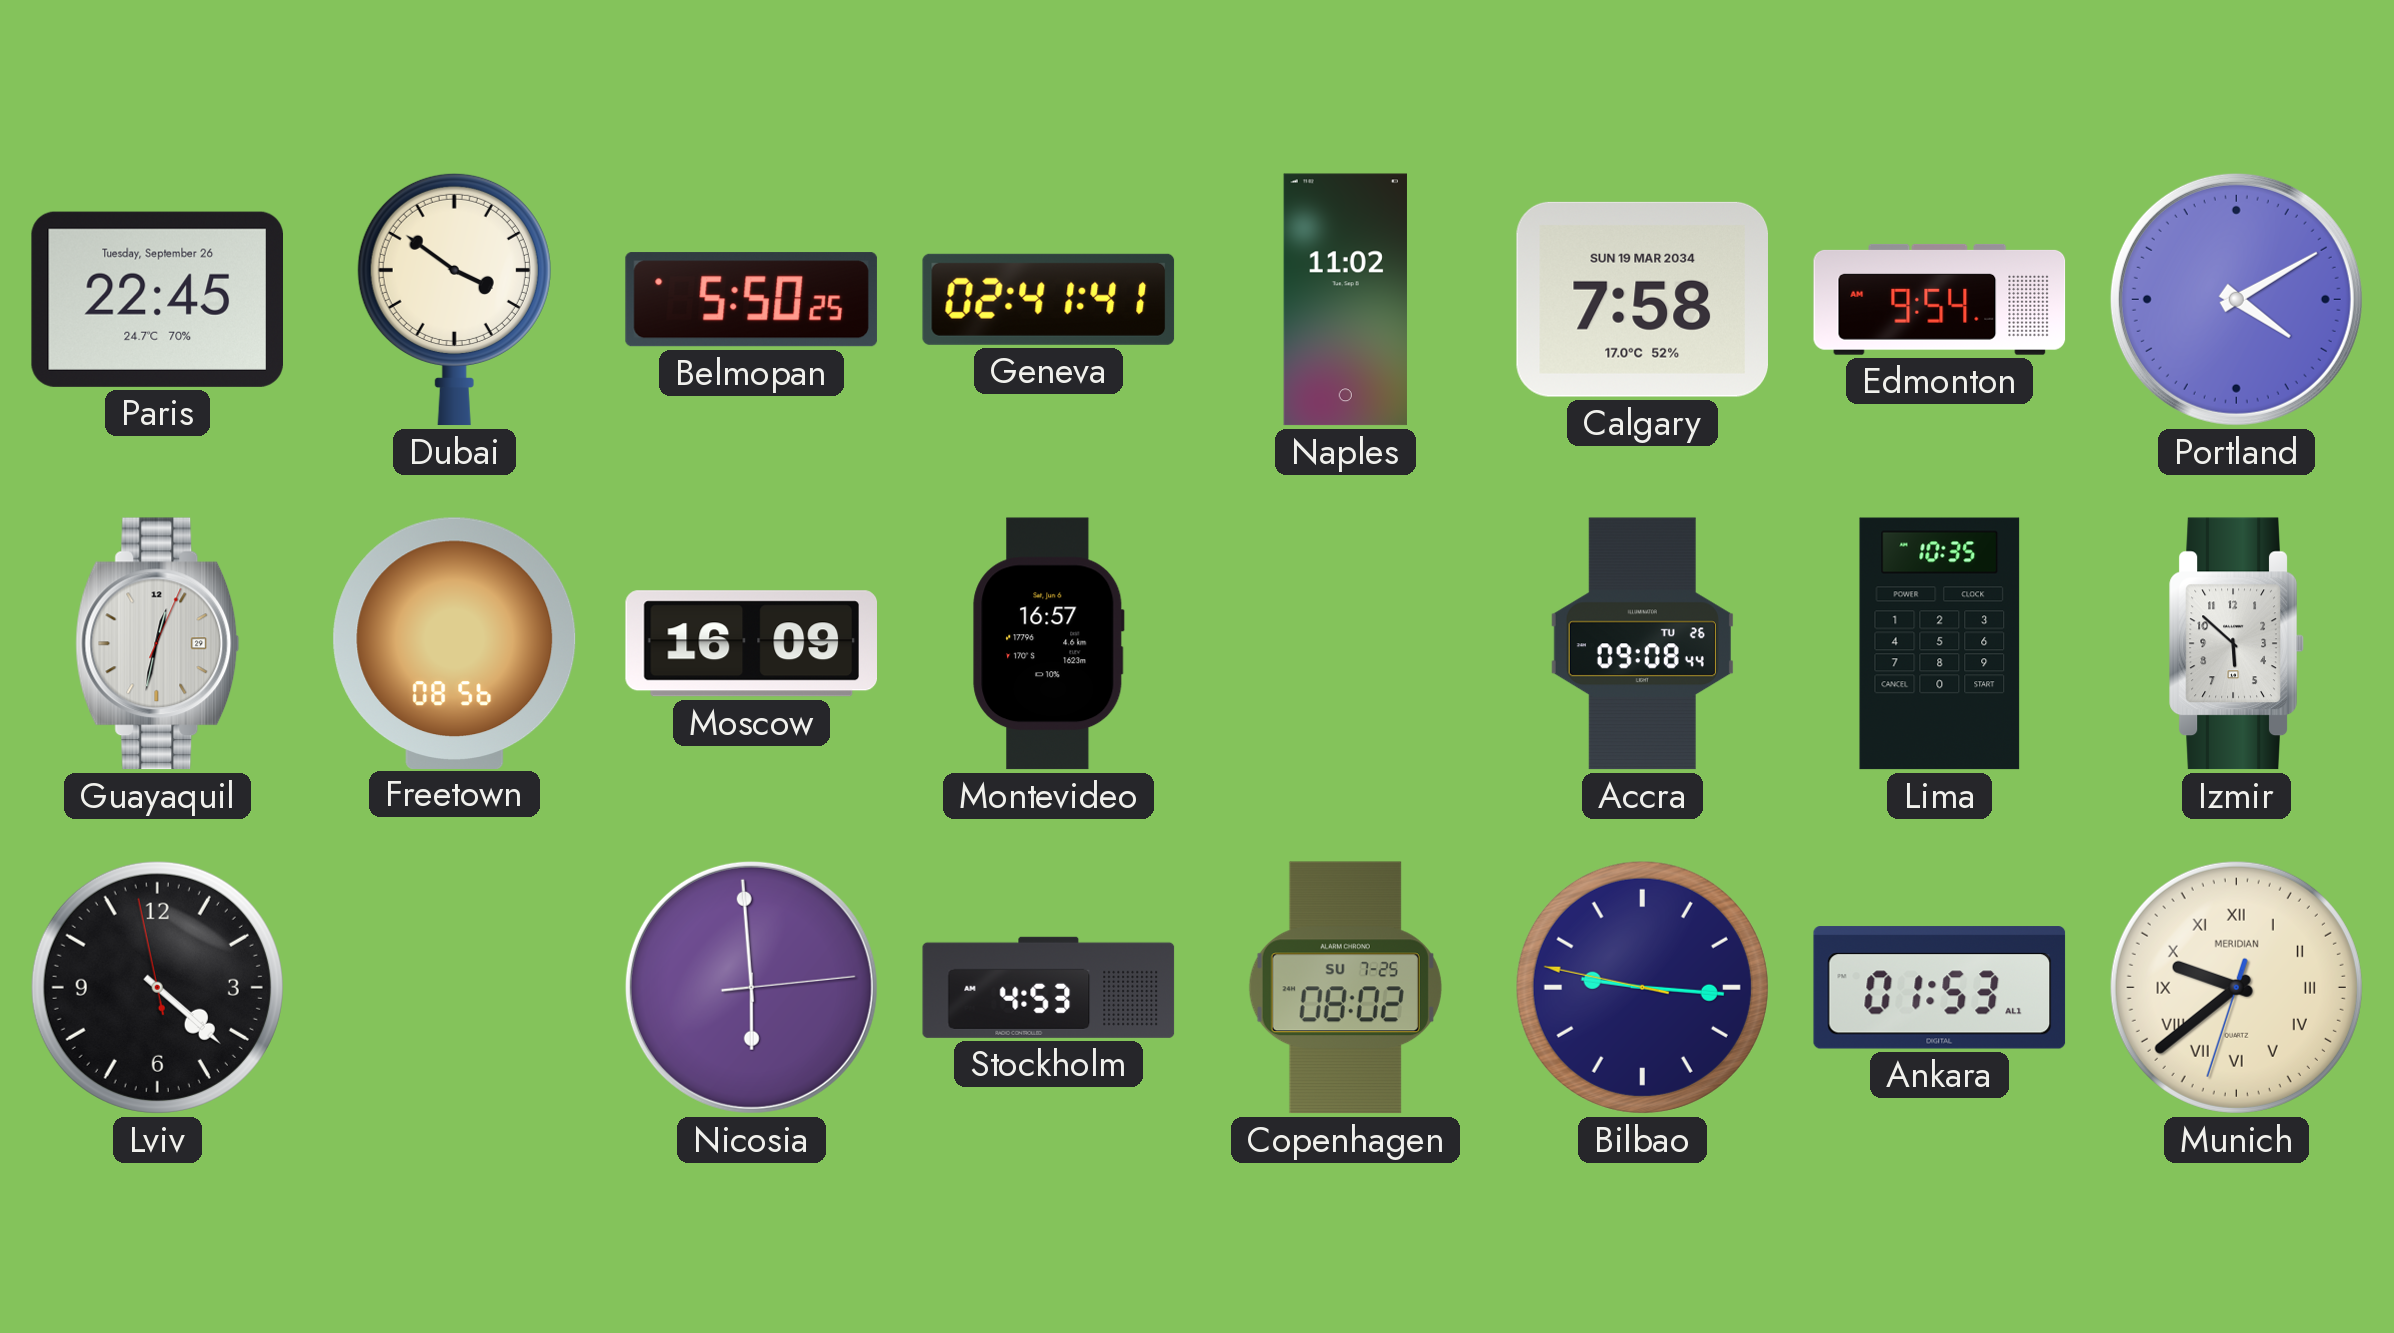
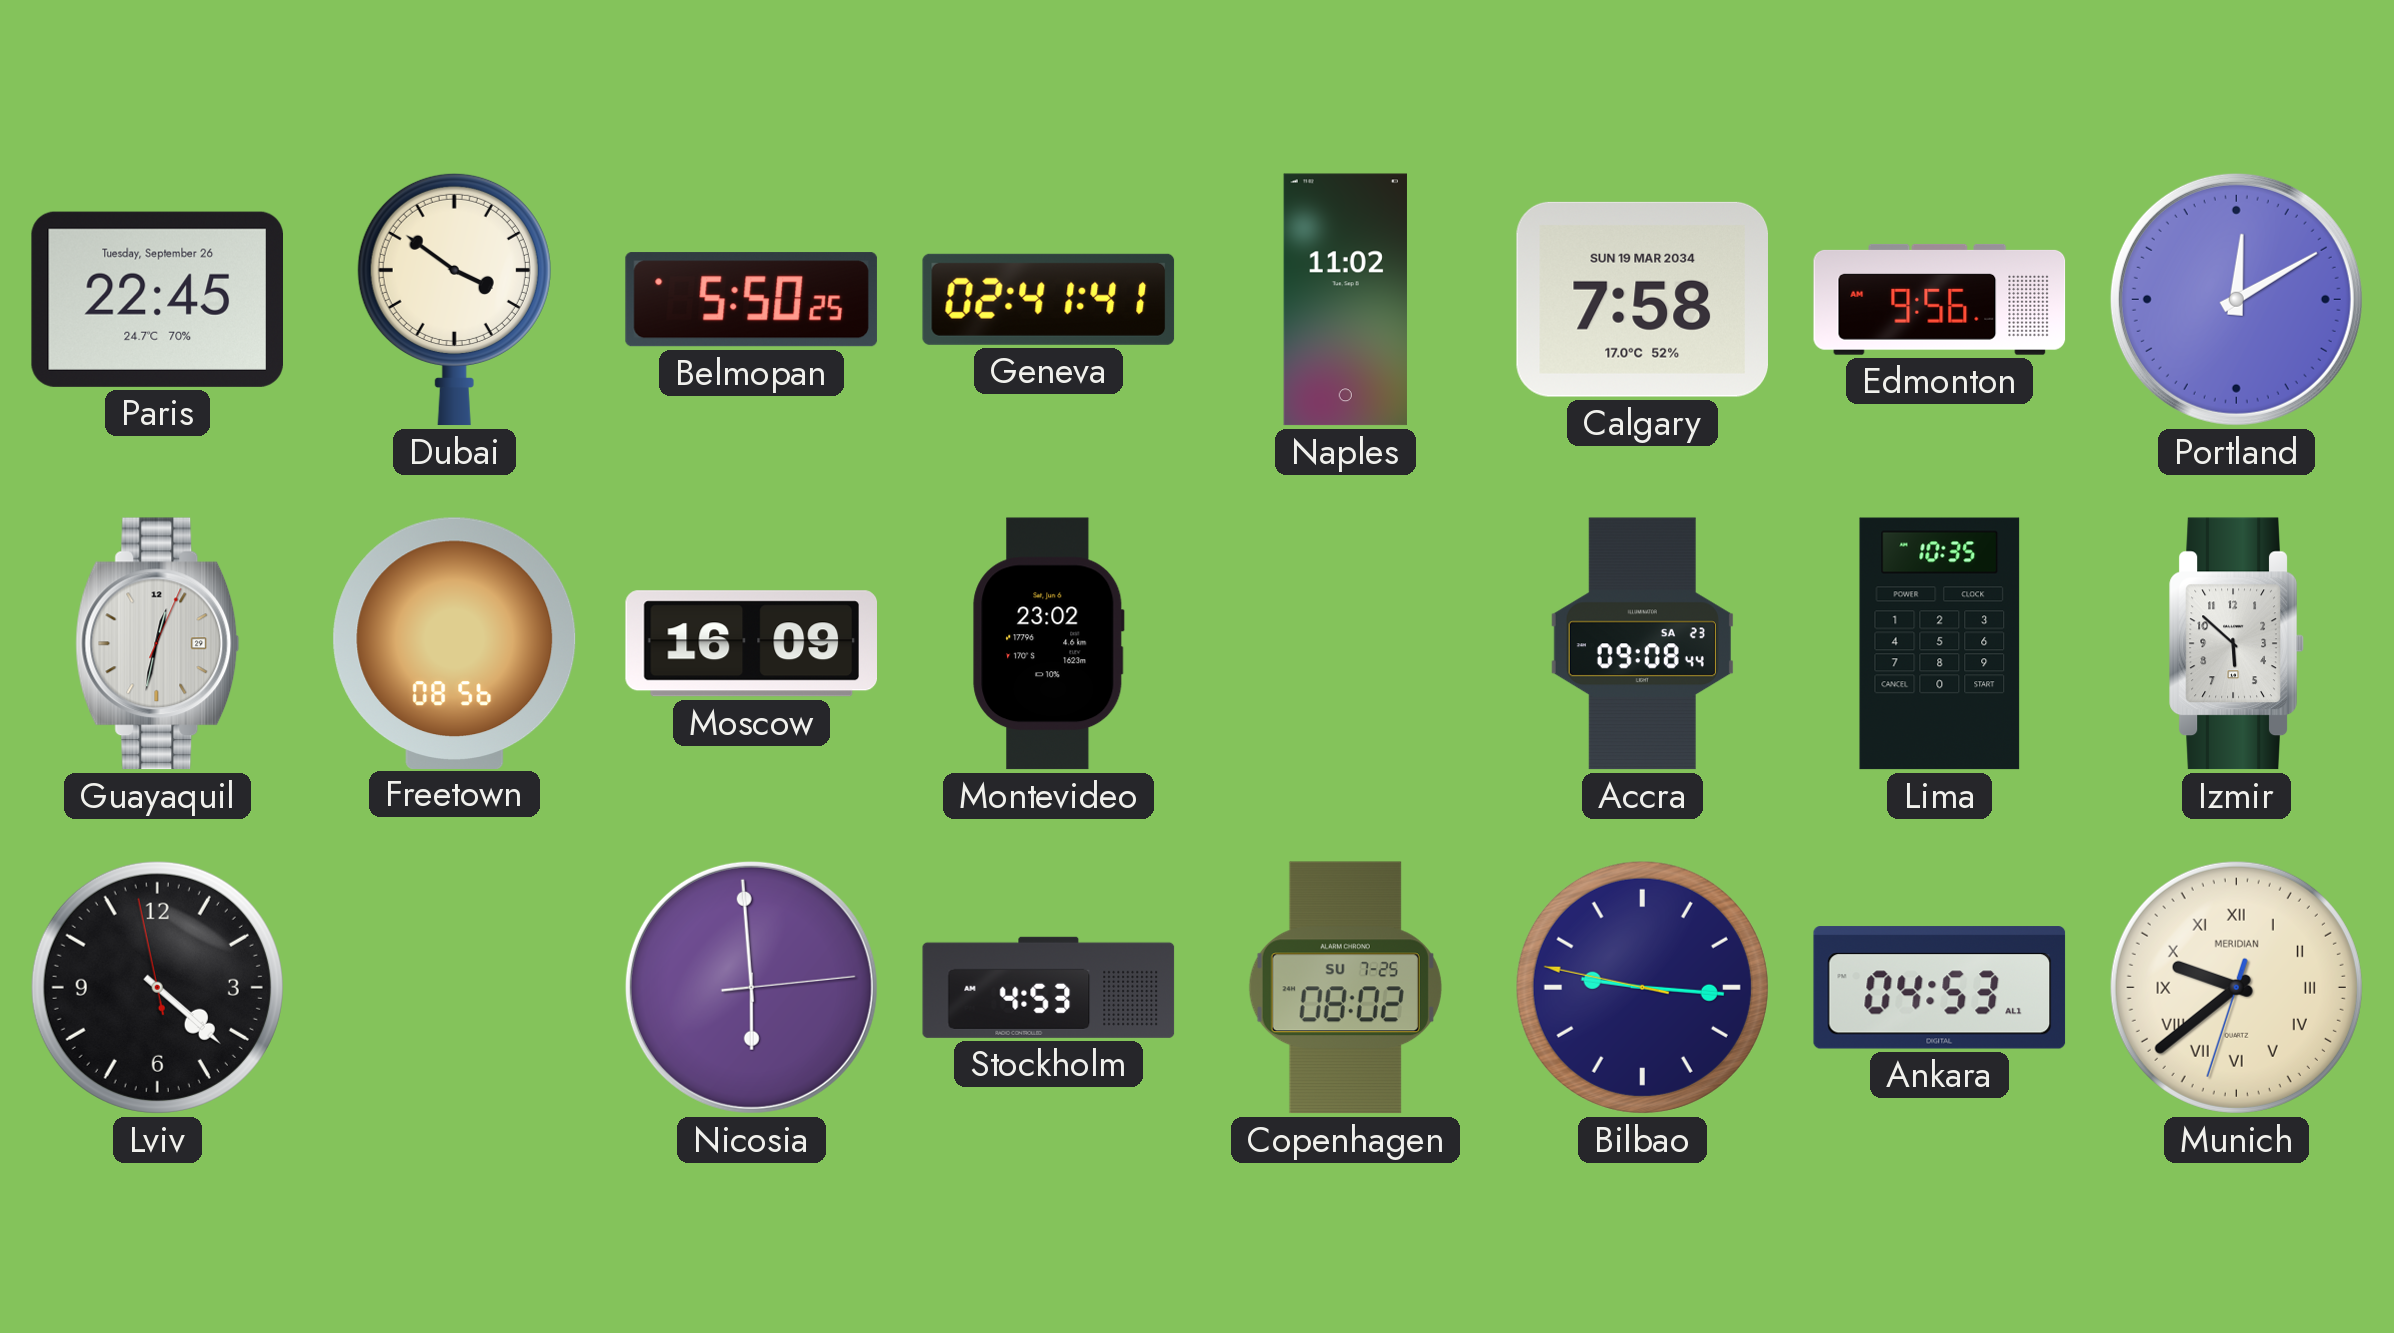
Edmonton: 9:54 -> 9:56 (1940, 299)
Portland: 4:10 -> 12:10 (2236, 299)
Montevideo: 16:57 -> 23:02 (1049, 644)
Accra date: TU 26 -> SA 23 (1642, 644)
Ankara: 01:53 -> 04:53 (1940, 988)
